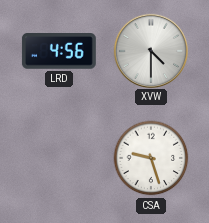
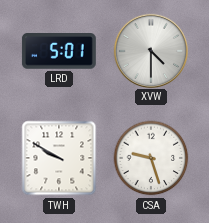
LRD: 4:56 -> 5:01 (59, 52)
TWH: none -> 9:50 (59, 158)
